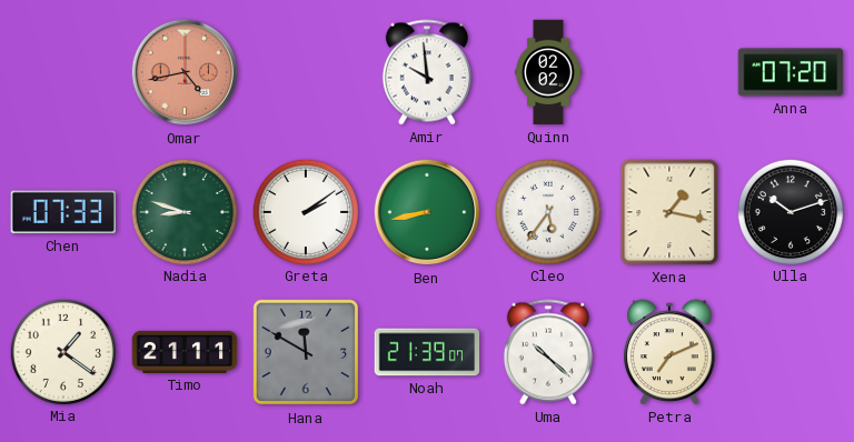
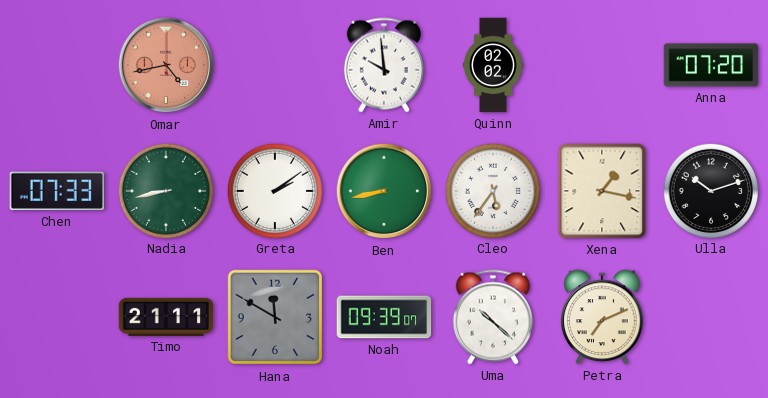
Nadia: 8:48 -> 8:43 (165, 190)
Mia: 1:21 -> none (62, 351)
Noah: 21:39 -> 09:39 (384, 317)
